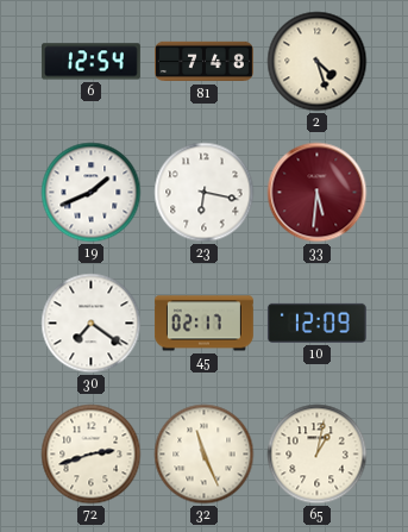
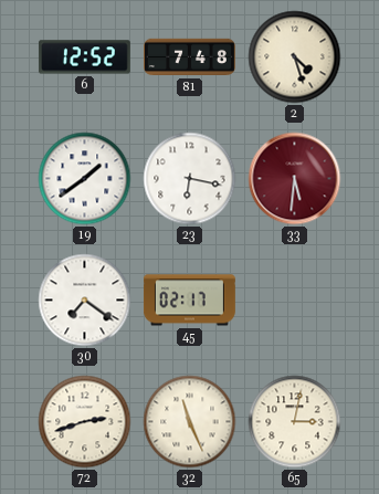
6: 12:54 -> 12:52 (84, 57)
19: 1:41 -> 1:39 (85, 179)
10: 12:09 -> none (316, 323)
65: 1:02 -> 3:02 (295, 422)
